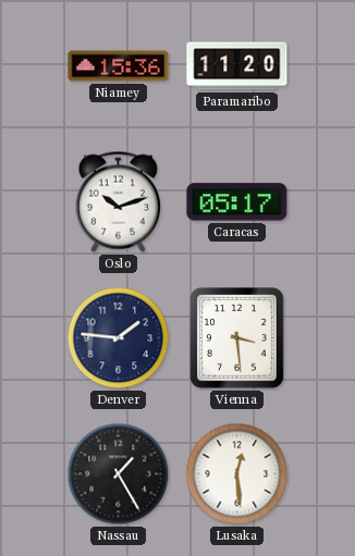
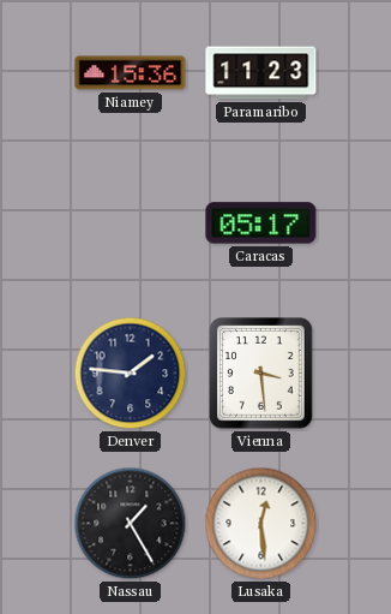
Paramaribo: 11:20 -> 11:23 (261, 73)
Oslo: 10:12 -> none (118, 201)
